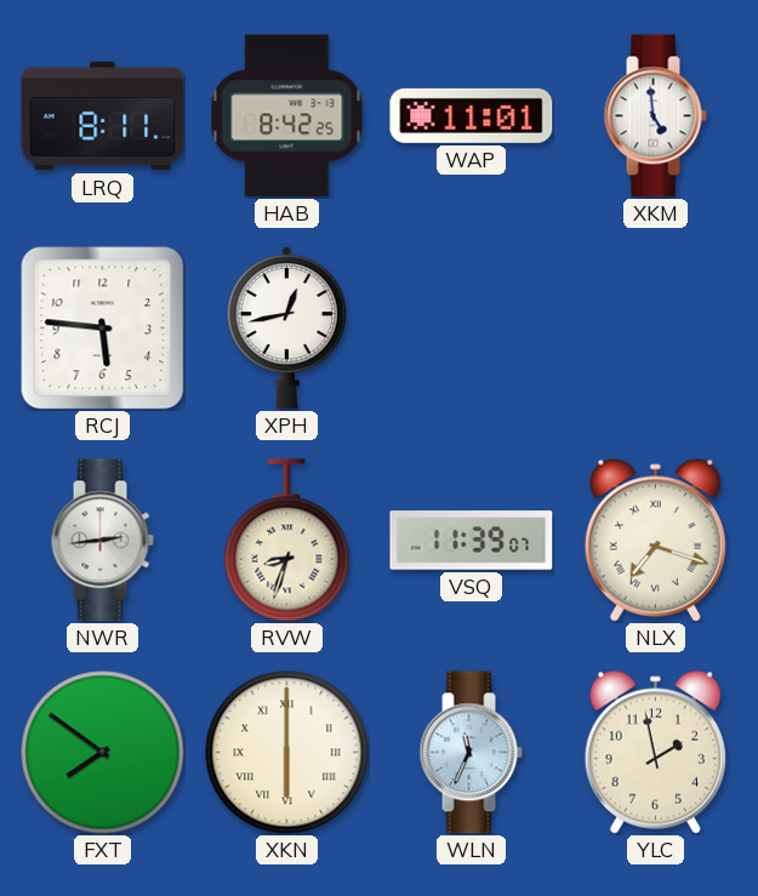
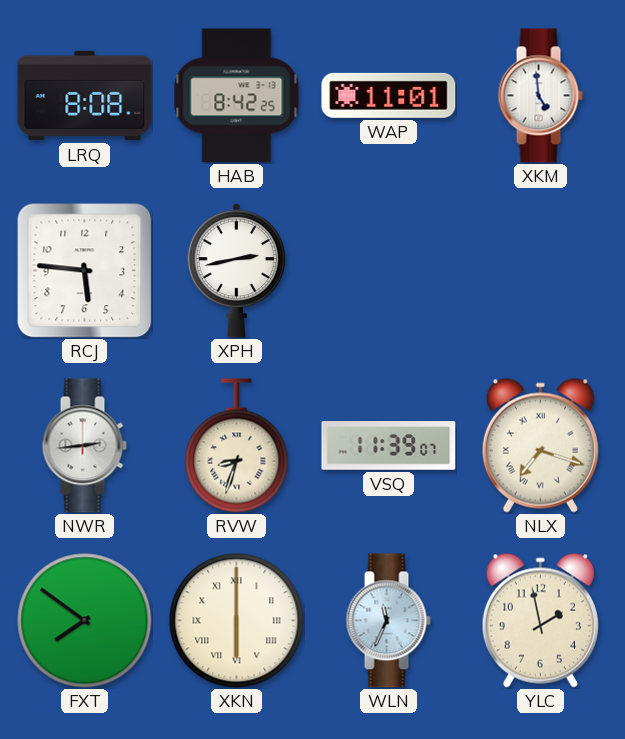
LRQ: 8:11 -> 8:08 (85, 96)
XPH: 12:43 -> 2:43 (236, 270)
